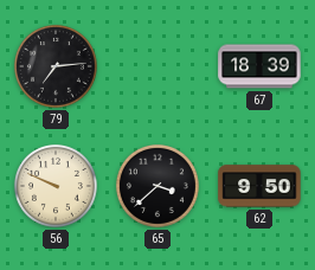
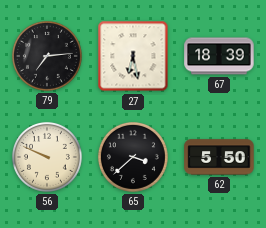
27: none -> 6:28 (133, 56)
62: 9:50 -> 5:50 (219, 157)
